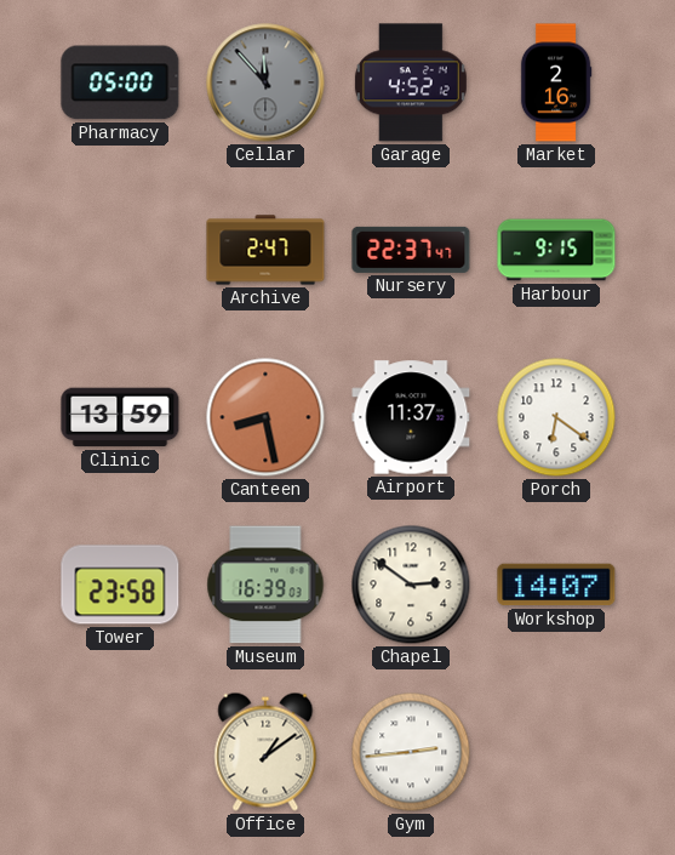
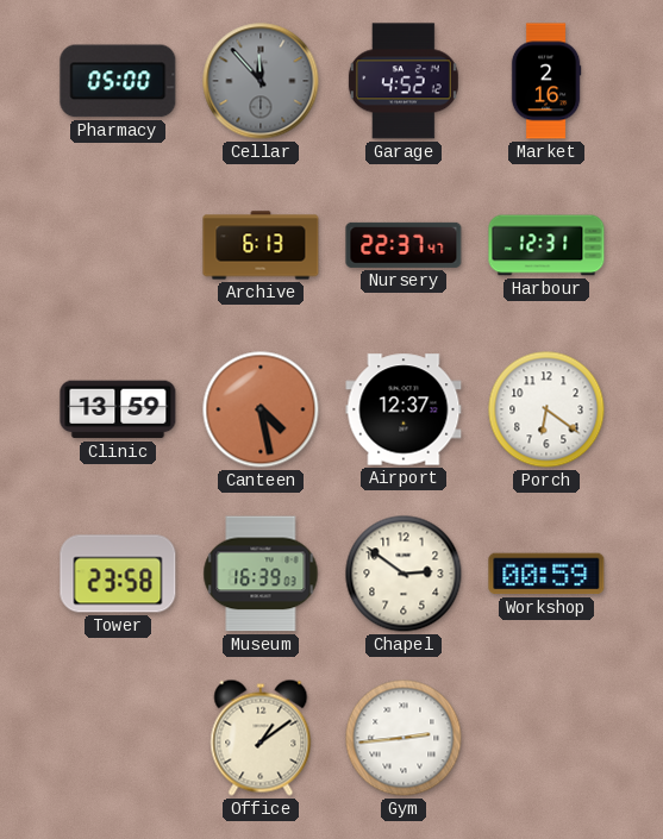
Archive: 2:47 -> 6:13 (261, 245)
Harbour: 9:15 -> 12:31 (546, 245)
Canteen: 8:28 -> 4:28 (261, 409)
Airport: 11:37 -> 12:37 (404, 409)
Workshop: 14:07 -> 00:59 (546, 574)
